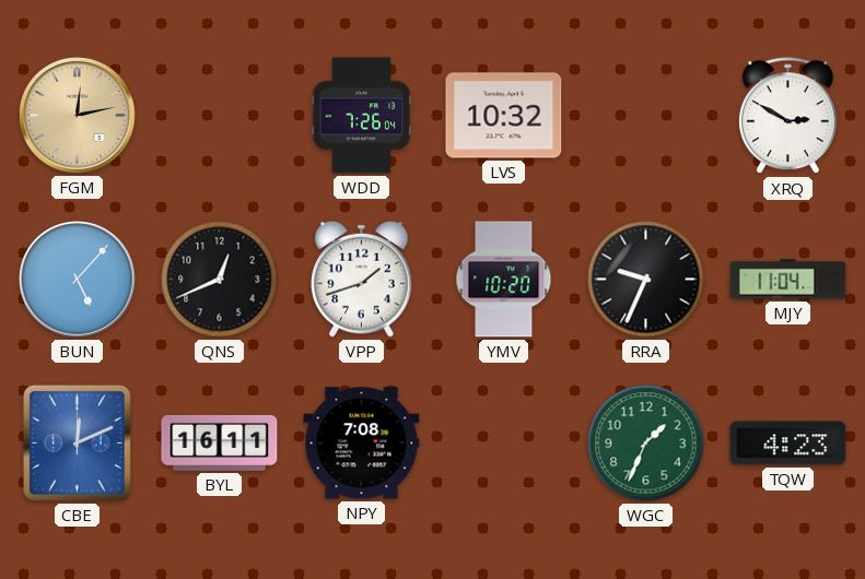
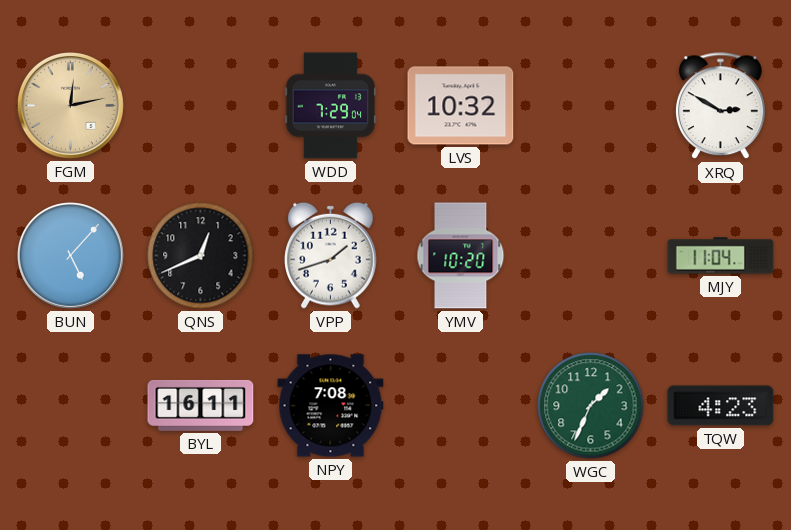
WDD: 7:26 -> 7:29 (331, 106)
RRA: 9:34 -> none (646, 280)
CBE: 12:11 -> none (77, 442)
